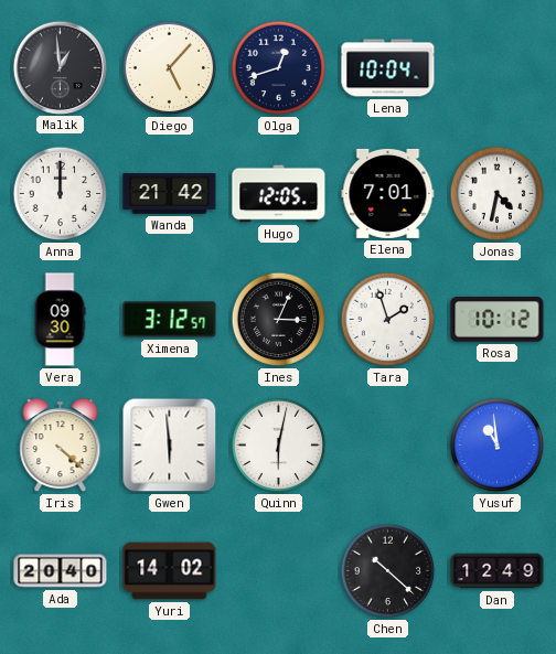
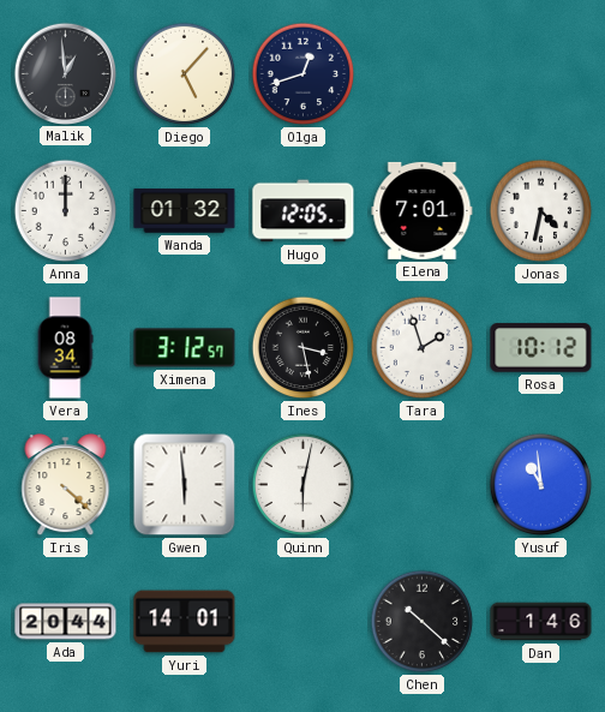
Lena: 10:04 -> none (388, 68)
Wanda: 21:42 -> 01:32 (185, 211)
Vera: 09:30 -> 08:34 (65, 348)
Ines: 3:04 -> 3:28 (304, 348)
Ada: 20:40 -> 20:44 (66, 622)
Yuri: 14:02 -> 14:01 (185, 622)
Dan: 12:49 -> 1:46 (541, 622)
